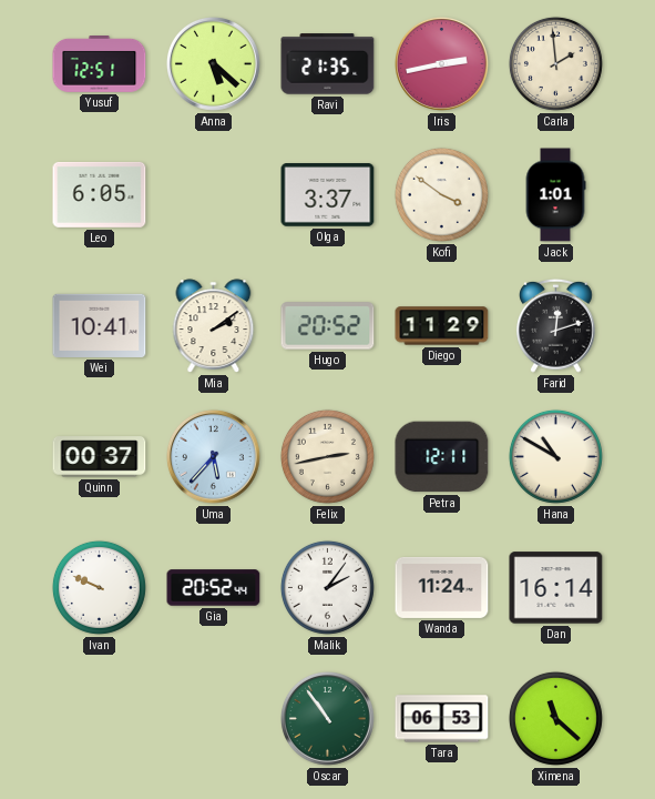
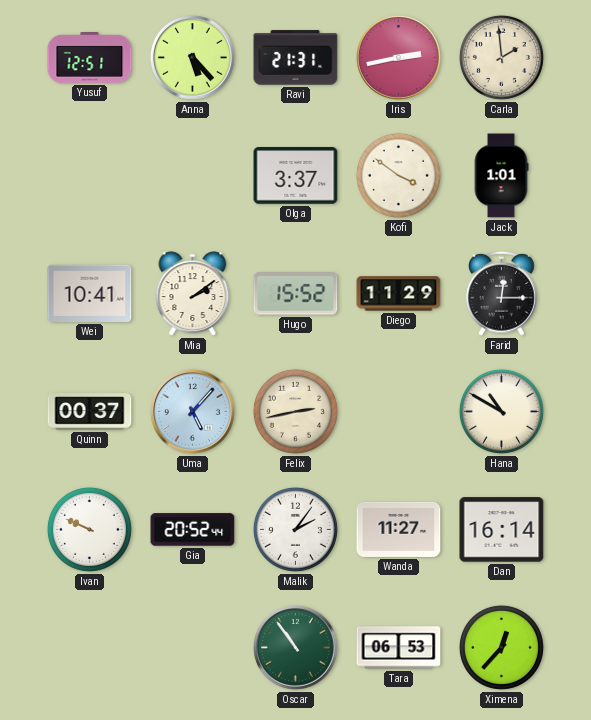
Anna: 5:22 -> 5:23 (192, 57)
Ravi: 21:35 -> 21:31 (296, 58)
Leo: 6:05 -> none (100, 194)
Hugo: 20:52 -> 15:52 (296, 294)
Farid: 12:12 -> 12:15 (502, 293)
Uma: 5:37 -> 5:07 (192, 411)
Petra: 12:11 -> none (442, 457)
Wanda: 11:24 -> 11:27 (399, 529)
Ximena: 11:22 -> 12:37 (501, 647)
